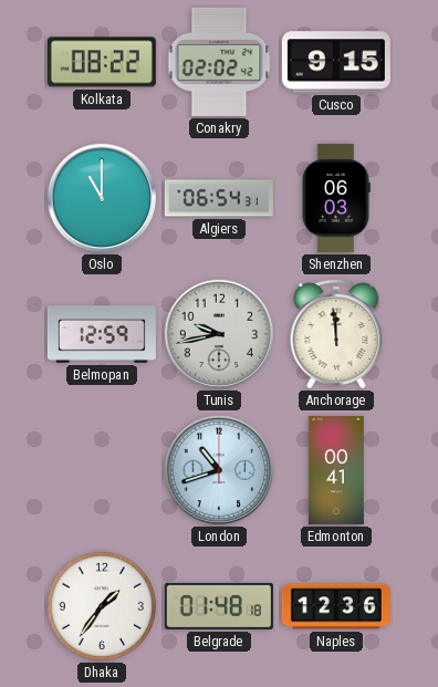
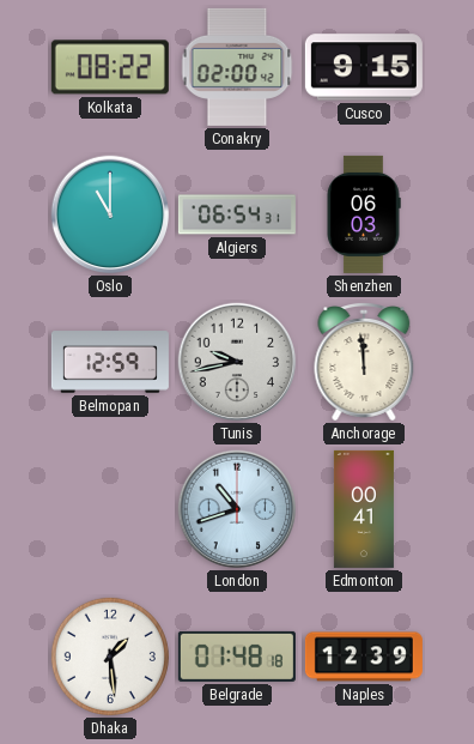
Conakry: 02:02 -> 02:00 (237, 67)
Dhaka: 1:36 -> 1:29 (110, 657)
Naples: 12:36 -> 12:39 (364, 657)
